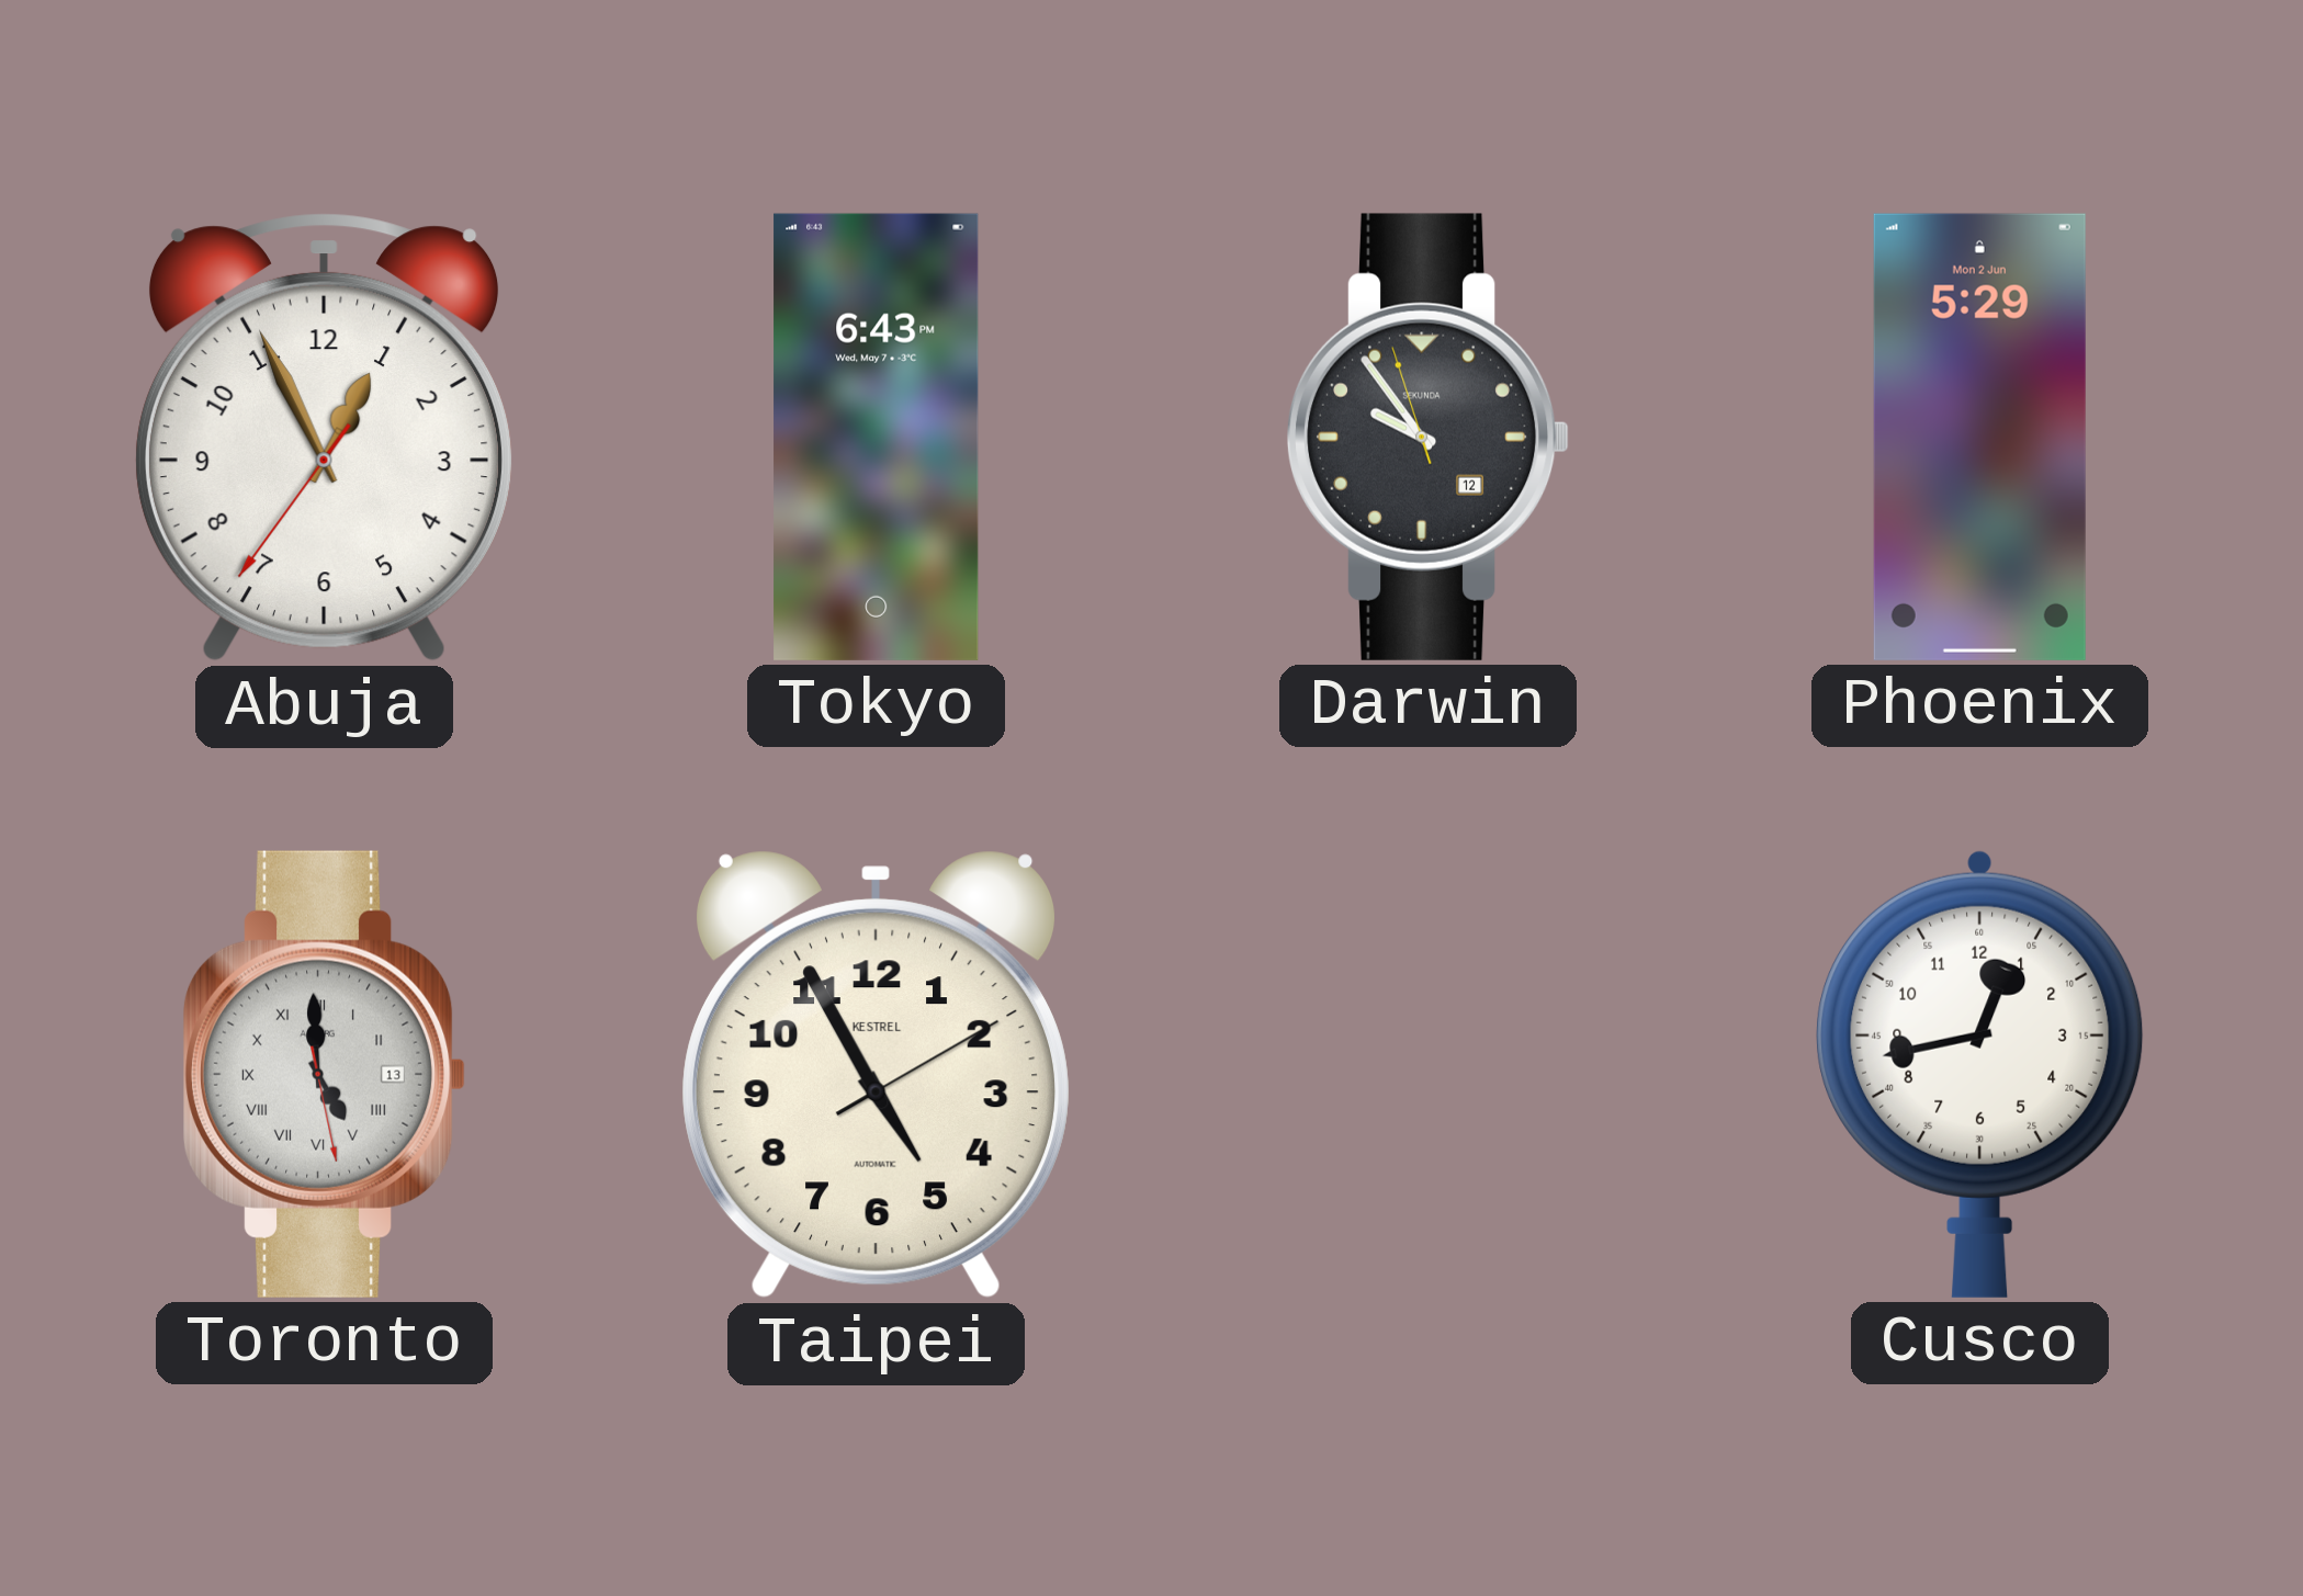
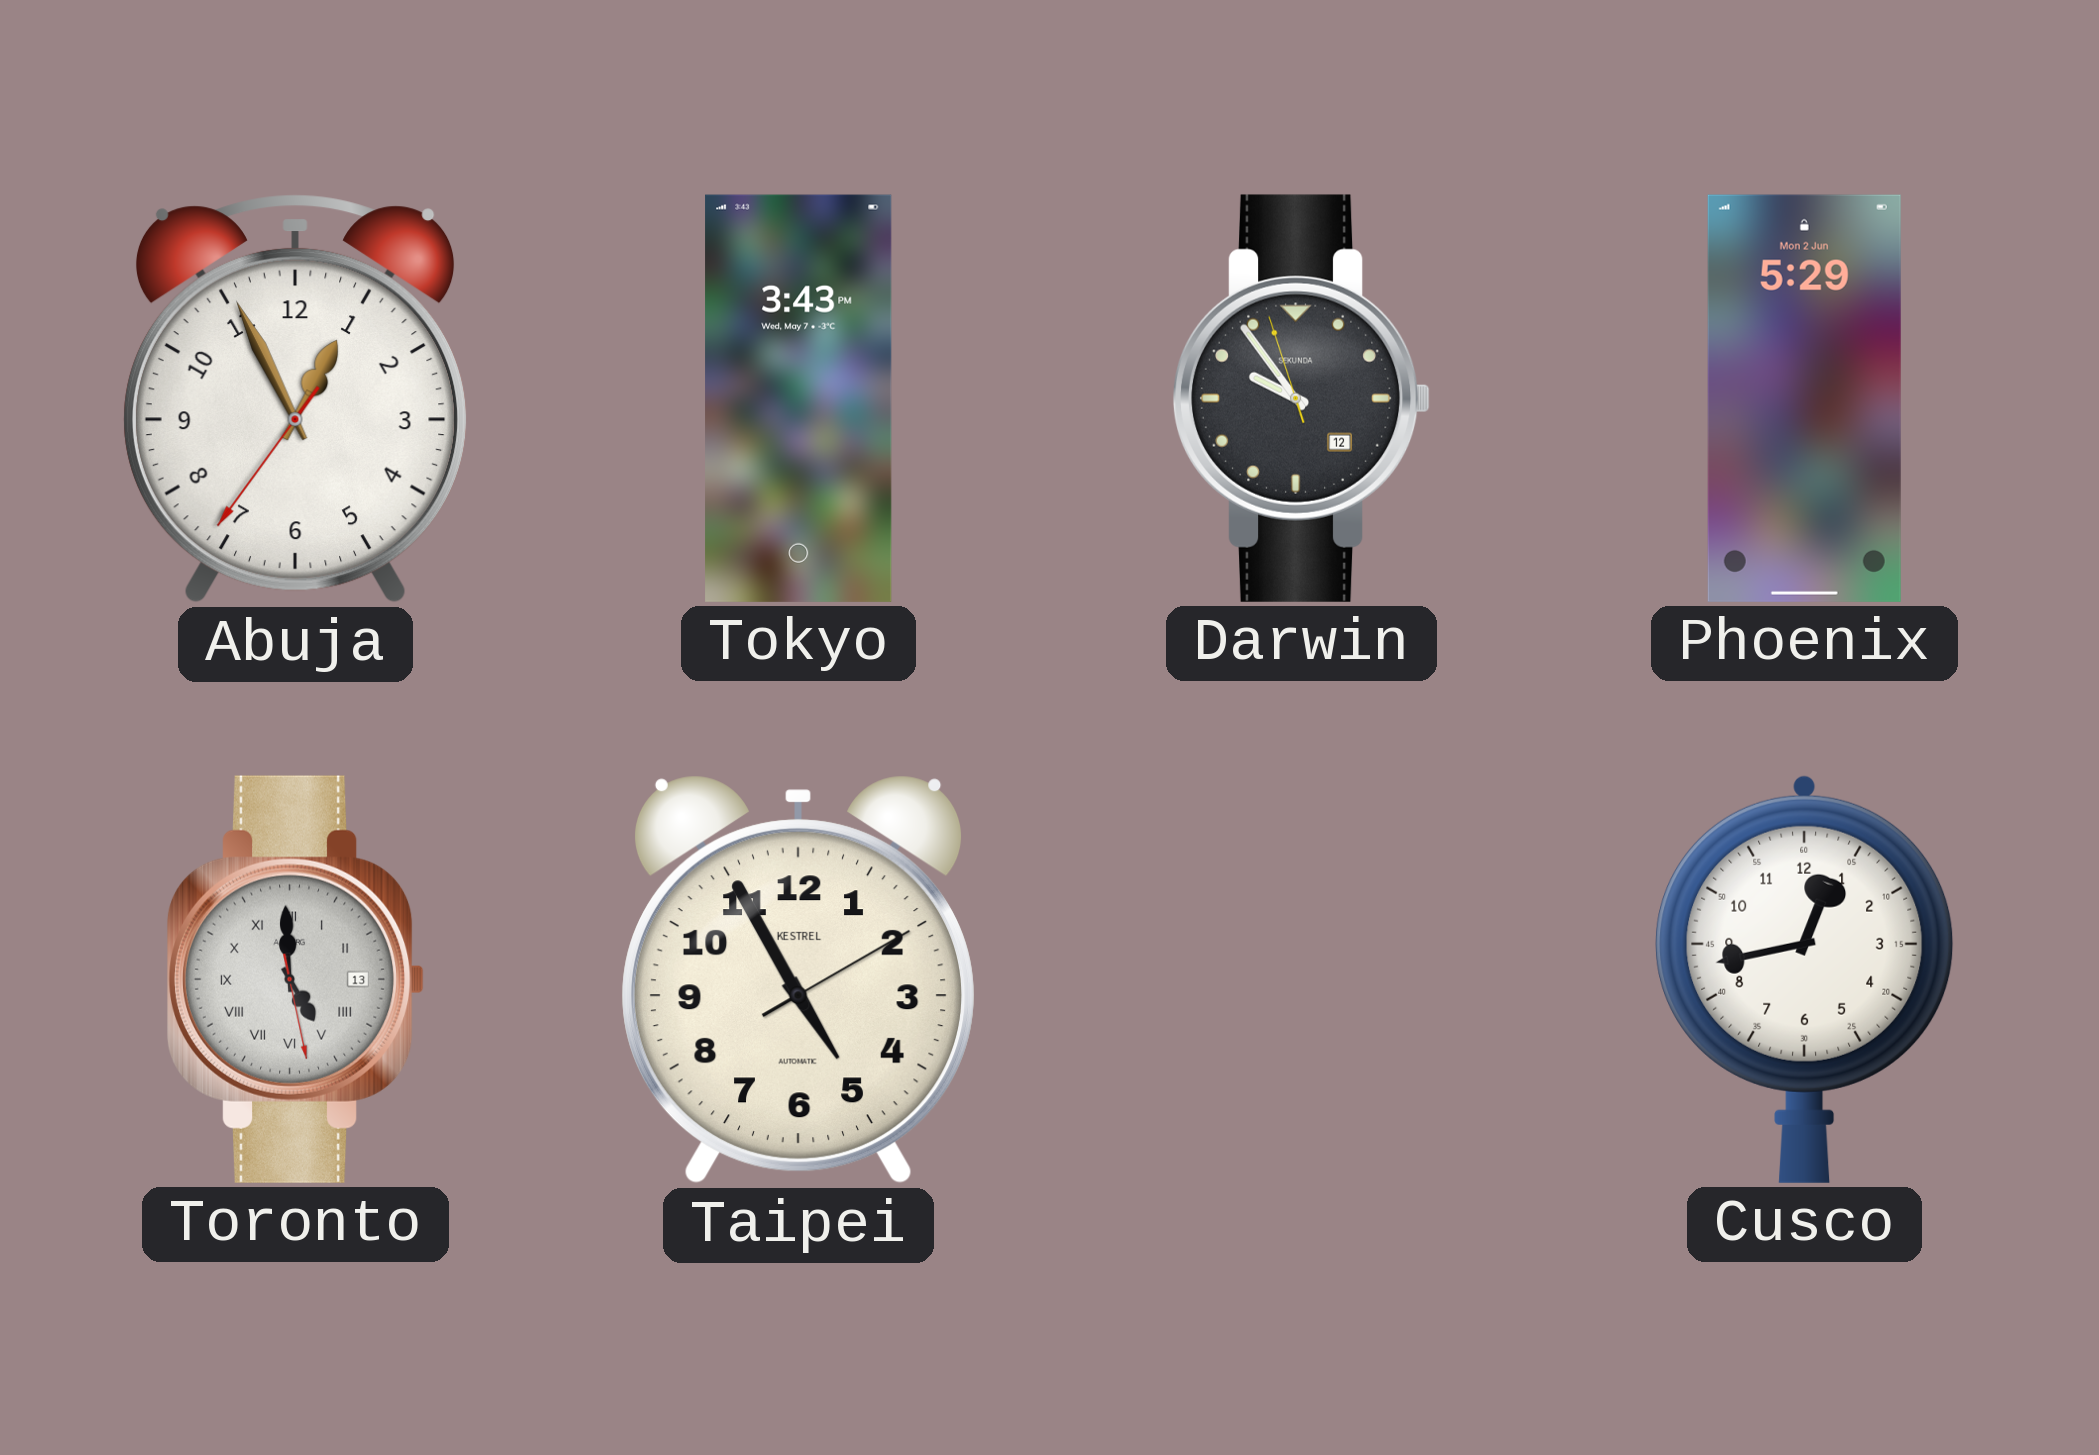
Tokyo: 6:43 -> 3:43 (799, 398)
